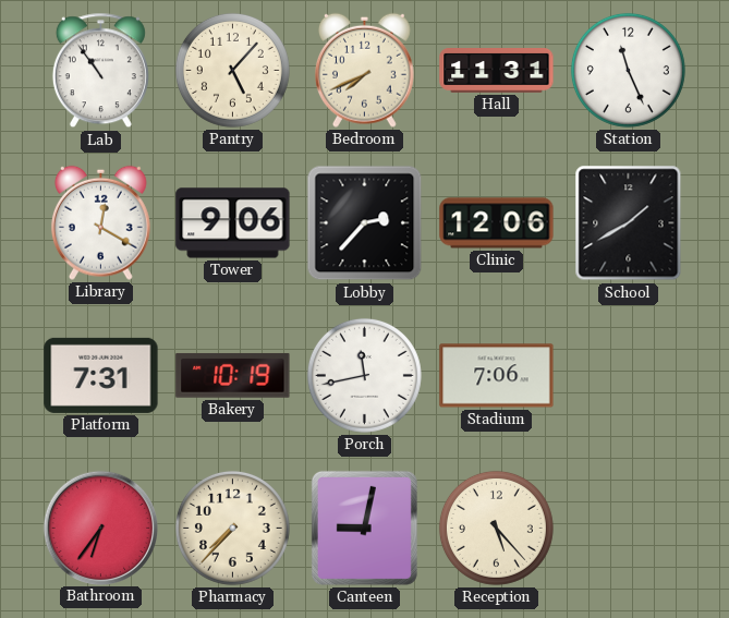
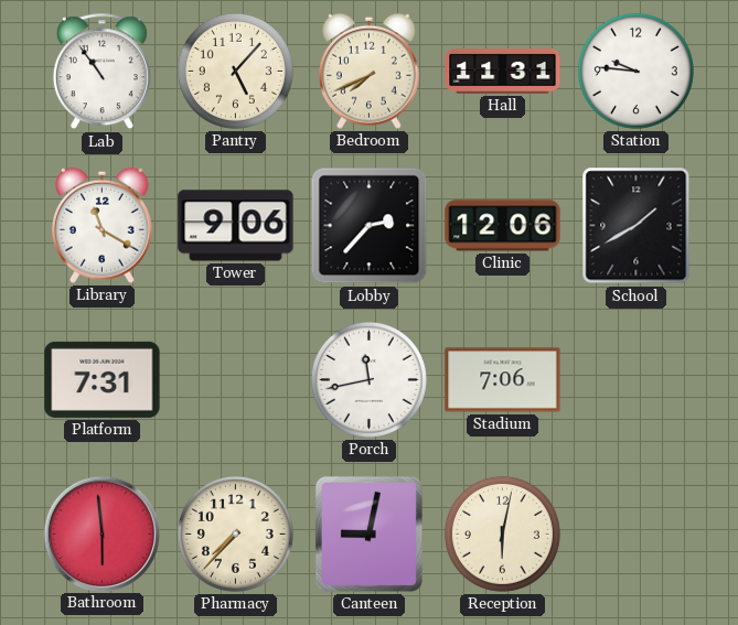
Station: 11:26 -> 9:46 (635, 71)
Library: 12:20 -> 11:20 (101, 225)
Bakery: 10:19 -> none (233, 375)
Bathroom: 6:36 -> 5:59 (101, 534)
Reception: 5:23 -> 6:02 (502, 534)
